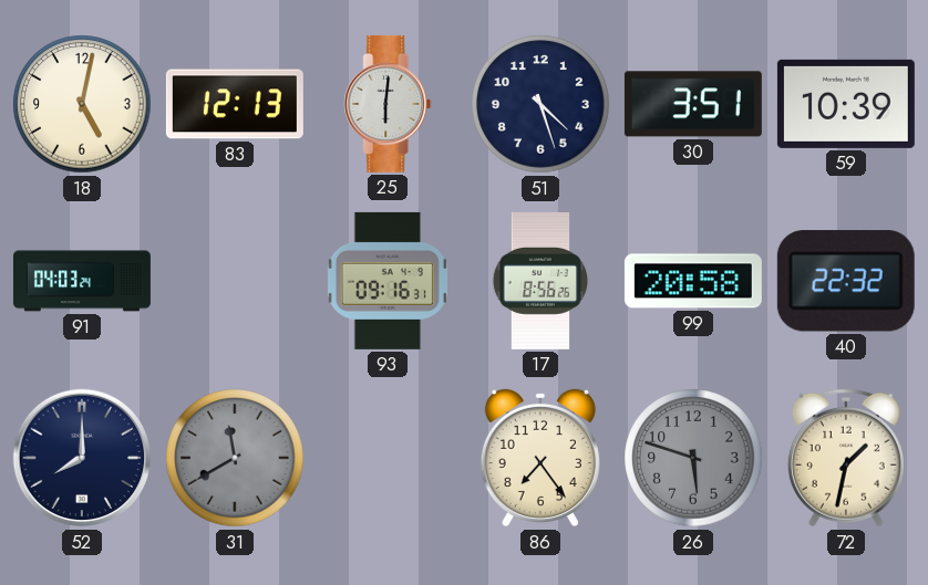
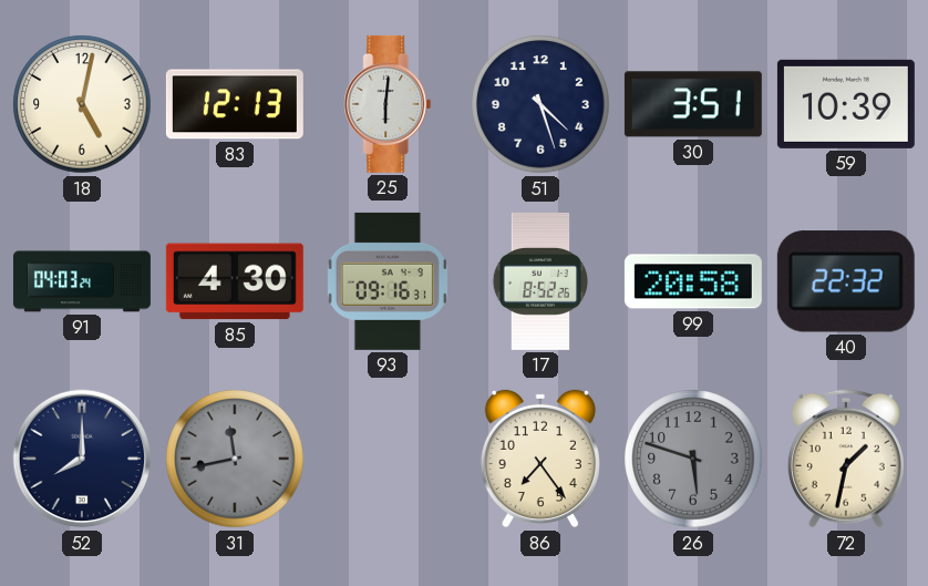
85: none -> 4:30 (235, 281)
17: 8:56 -> 8:52 (539, 281)
31: 11:40 -> 11:43 (235, 459)
